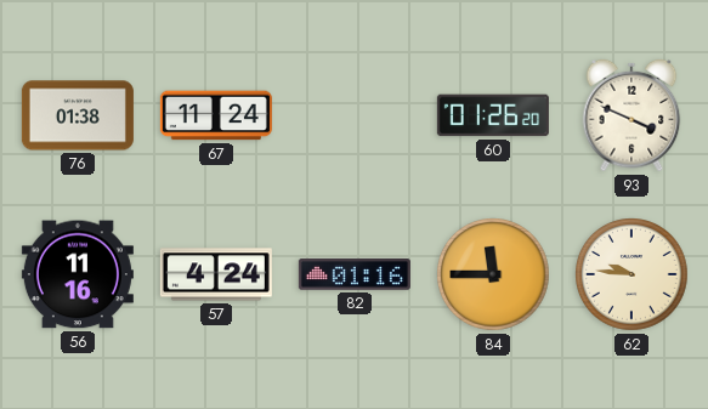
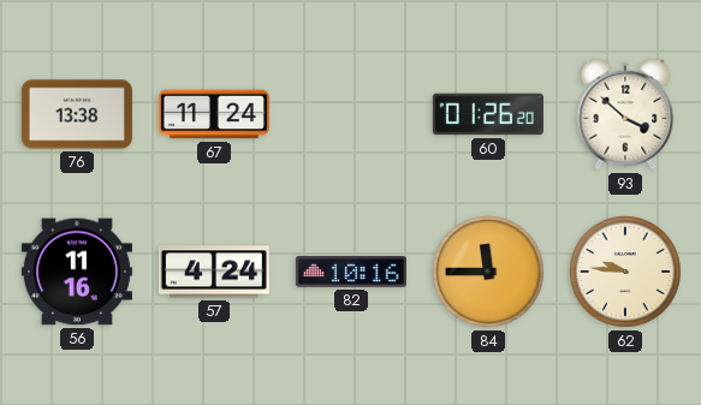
76: 01:38 -> 13:38 (77, 114)
93: 3:49 -> 3:52 (625, 114)
82: 01:16 -> 10:16 (351, 272)
